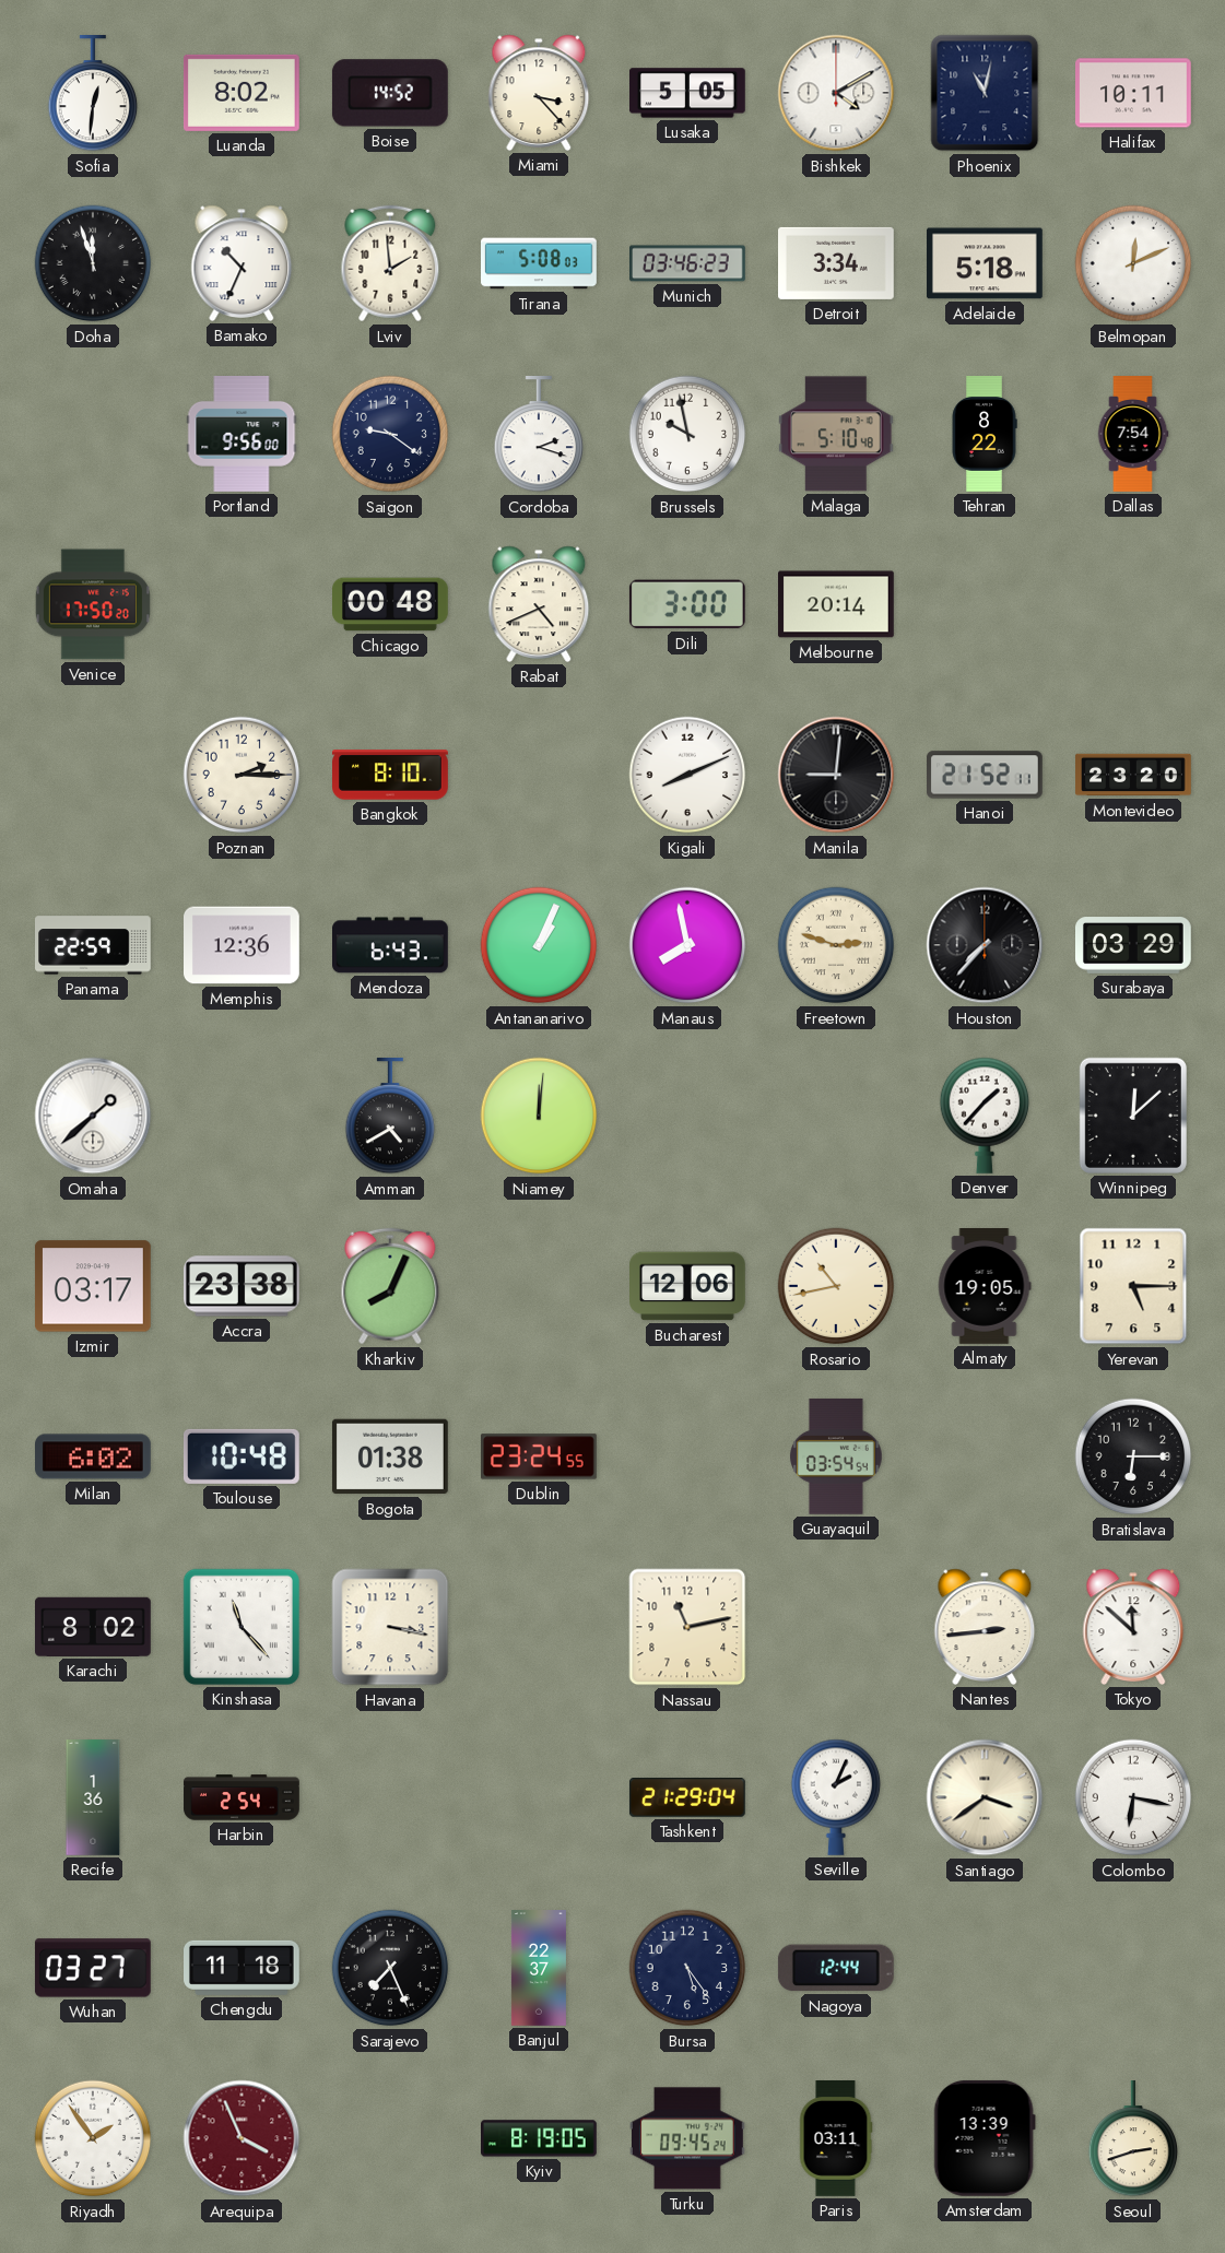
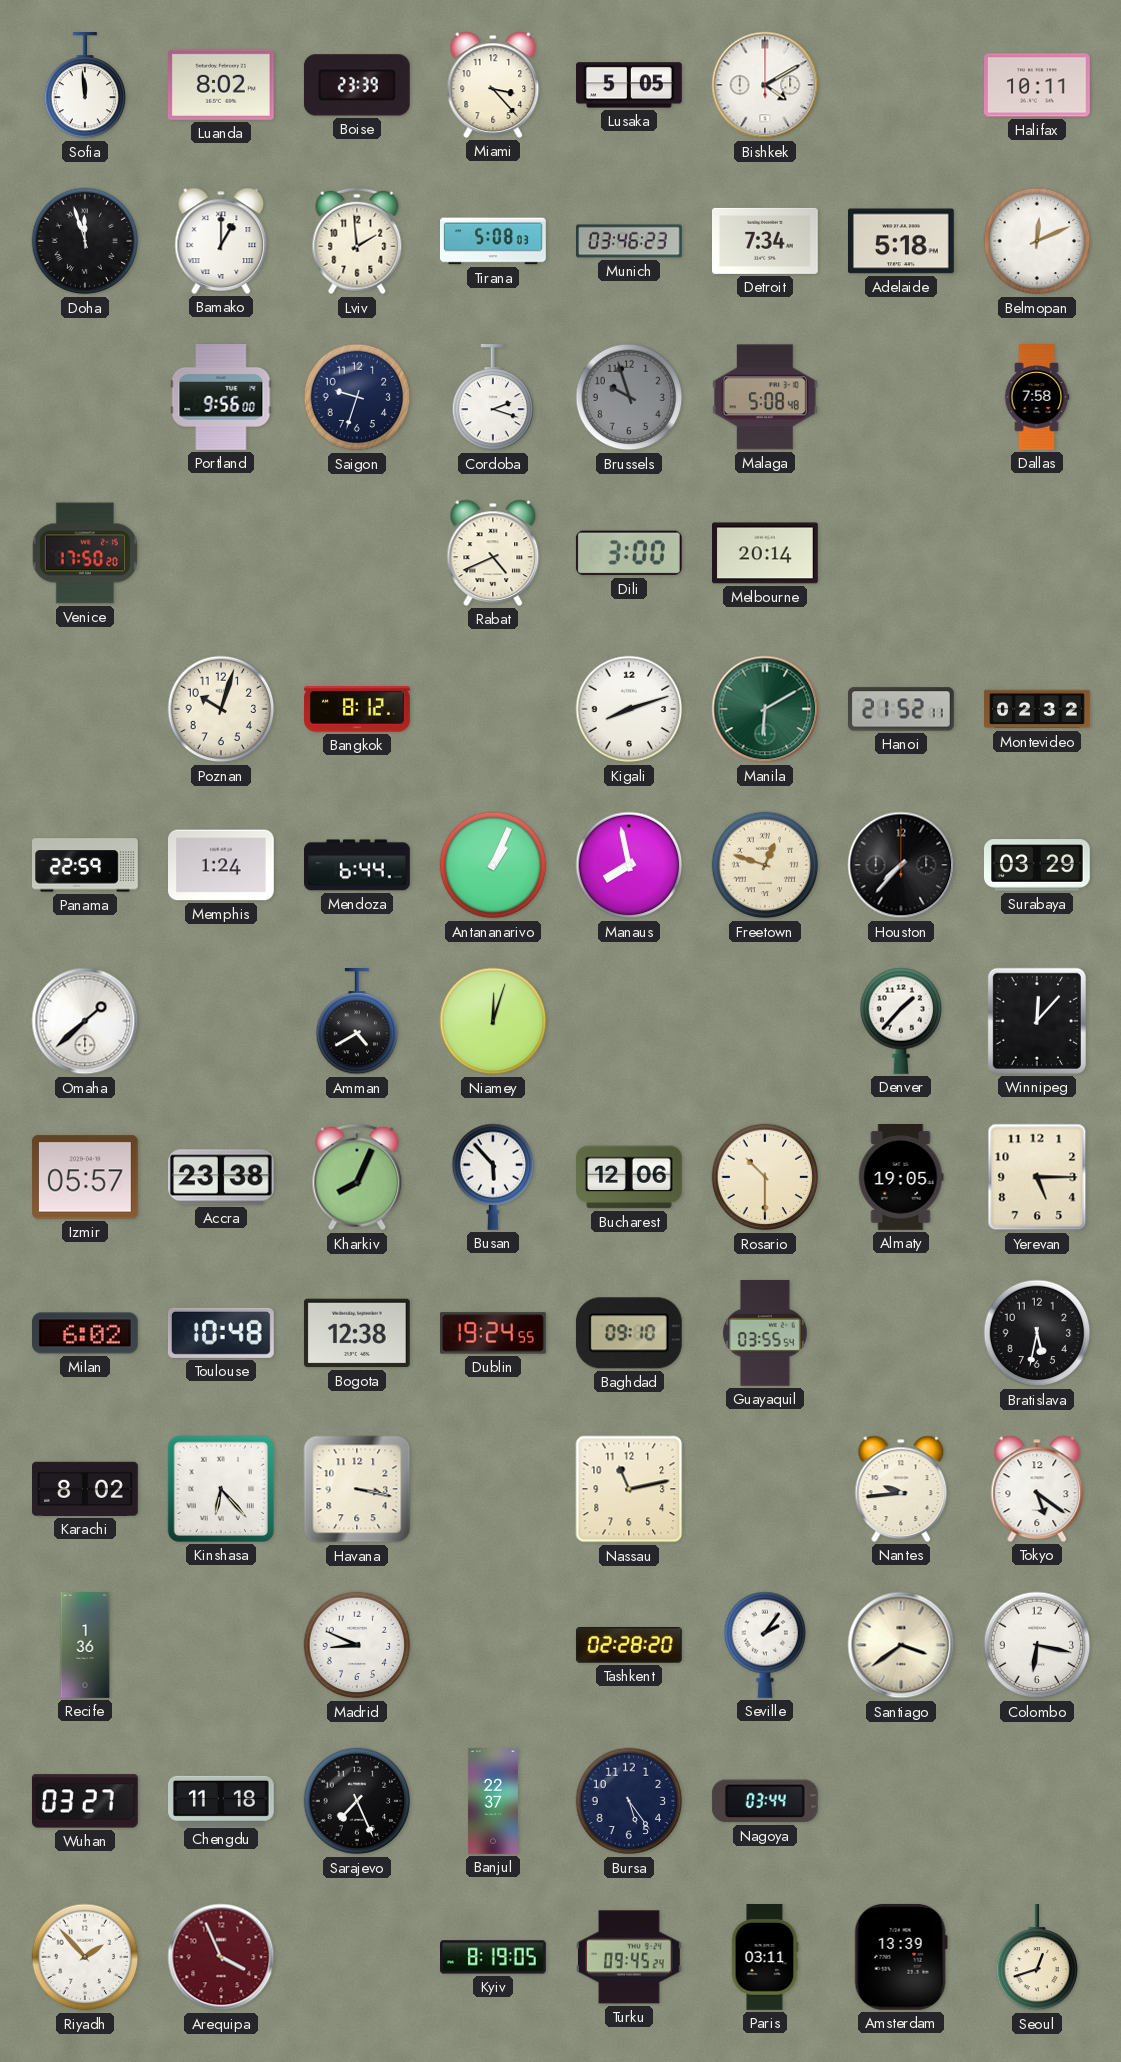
Sofia: 12:31 -> 11:59 (85, 86)
Boise: 14:52 -> 23:39 (357, 85)
Phoenix: 11:02 -> none (985, 93)
Bamako: 10:34 -> 1:00 (221, 241)
Detroit: 3:34 -> 7:34 (766, 241)
Saigon: 9:21 -> 9:33 (357, 397)
Brussels: 9:58 -> 9:57 (629, 397)
Brussels dial: white -> grey (629, 397)
Malaga: 5:10 -> 5:08 (765, 397)
Tehran: 8:22 -> none (985, 434)
Dallas: 7:54 -> 7:58 (1037, 397)
Chicago: 00:48 -> none (391, 604)
Poznan: 2:15 -> 10:03 (221, 709)
Bangkok: 8:10 -> 8:12 (358, 709)
Kigali: 8:11 -> 8:12 (629, 709)
Manila: 9:01 -> 6:10 (765, 709)
Manila dial: black -> green (765, 709)
Montevideo: 23:20 -> 02:32 (1037, 709)
Memphis: 12:36 -> 1:24 (222, 865)
Mendoza: 6:43 -> 6:44 (358, 865)
Freetown: 2:48 -> 12:48 (765, 865)
Niamey: 12:01 -> 12:03 (493, 1021)
Winnipeg: 12:08 -> 12:07 (1037, 1021)
Izmir: 03:17 -> 05:57 (85, 1177)
Busan: none -> 5:53 (493, 1177)
Rosario: 10:43 -> 10:30 (765, 1177)
Bogota: 01:38 -> 12:38 (357, 1333)
Dublin: 23:24 -> 19:24 (494, 1333)
Baghdad: none -> 09:10 (629, 1333)
Guayaquil: 03:54 -> 03:55 (766, 1333)
Bratislava: 6:15 -> 5:32 (1037, 1333)
Kinshasa: 11:23 -> 6:23 (221, 1489)
Nantes: 2:44 -> 9:44 (901, 1489)
Tokyo: 11:52 -> 5:21 (1037, 1489)
Harbin: 2:54 -> none (242, 1797)
Madrid: none -> 8:49 (357, 1645)
Tashkent: 21:29 -> 02:28 (629, 1645)
Seville: 2:04 -> 2:06 (765, 1645)
Nagoya: 12:44 -> 03:44 (765, 1801)
Riyadh: 1:54 -> 1:53 (85, 1957)
Seoul: 2:42 -> 12:42 (1037, 1958)
